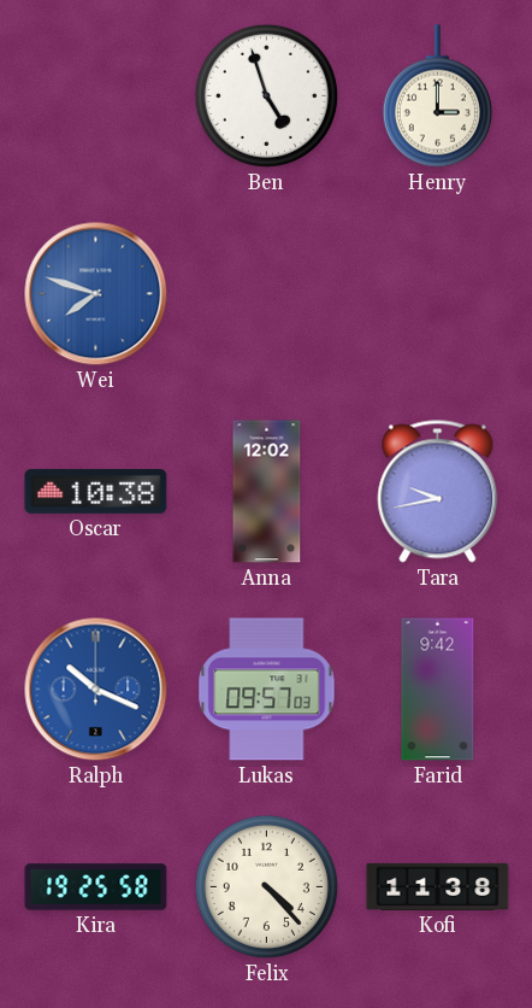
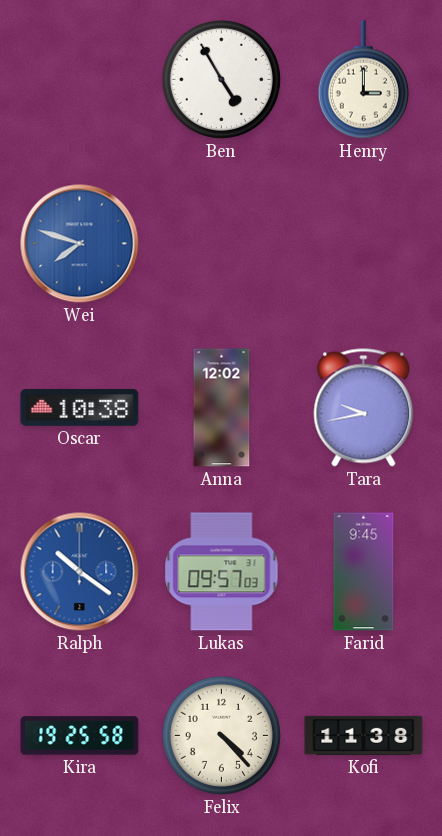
Ben: 4:57 -> 4:55 (221, 79)
Ralph: 10:19 -> 10:21 (80, 572)
Farid: 9:42 -> 9:45 (364, 572)
